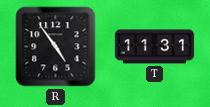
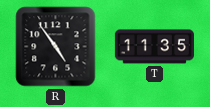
T: 11:31 -> 11:35 (154, 47)
